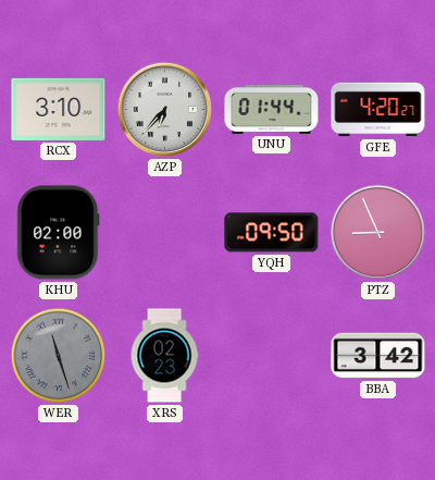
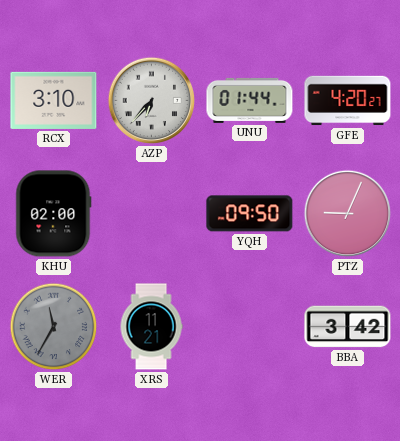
PTZ: 8:56 -> 9:04 (348, 214)
WER: 11:27 -> 11:35 (54, 327)
XRS: 02:23 -> 11:21 (151, 327)
